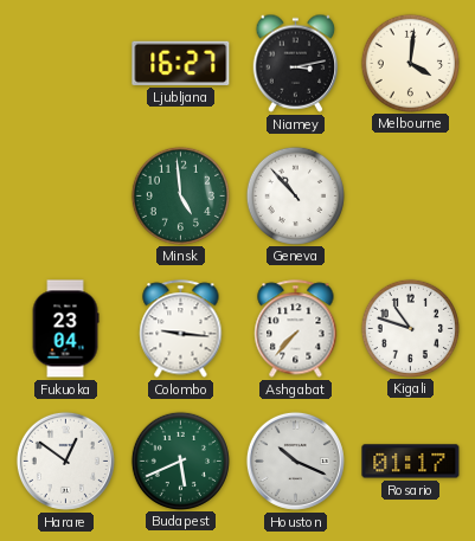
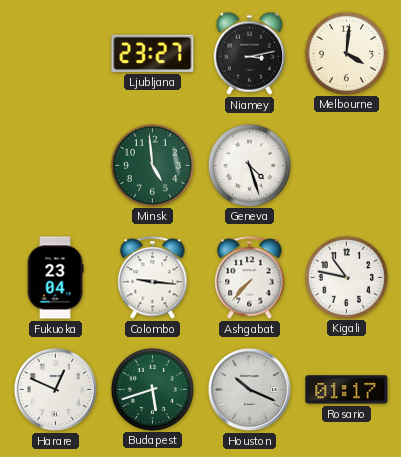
Ljubljana: 16:27 -> 23:27 (153, 53)
Geneva: 10:53 -> 4:27 (249, 165)
Kigali: 10:48 -> 10:47 (346, 277)
Harare: 12:51 -> 12:49 (55, 389)
Budapest: 5:41 -> 5:42 (152, 389)
